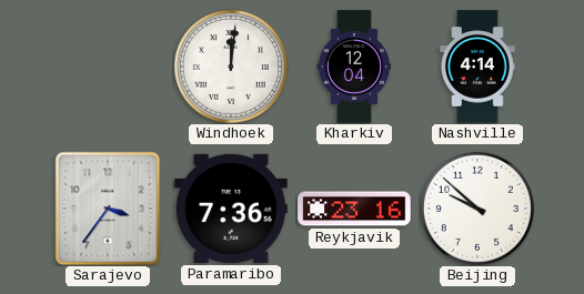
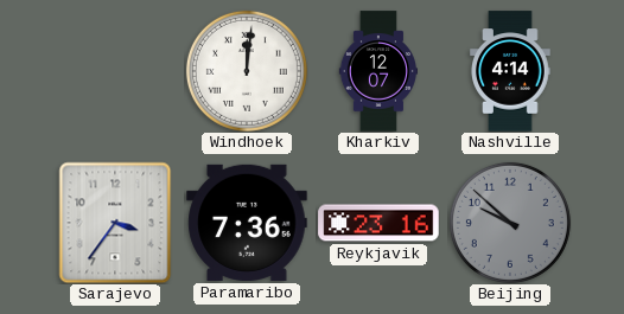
Kharkiv: 12:04 -> 12:07 (377, 71)
Beijing dial: white -> grey (510, 223)
